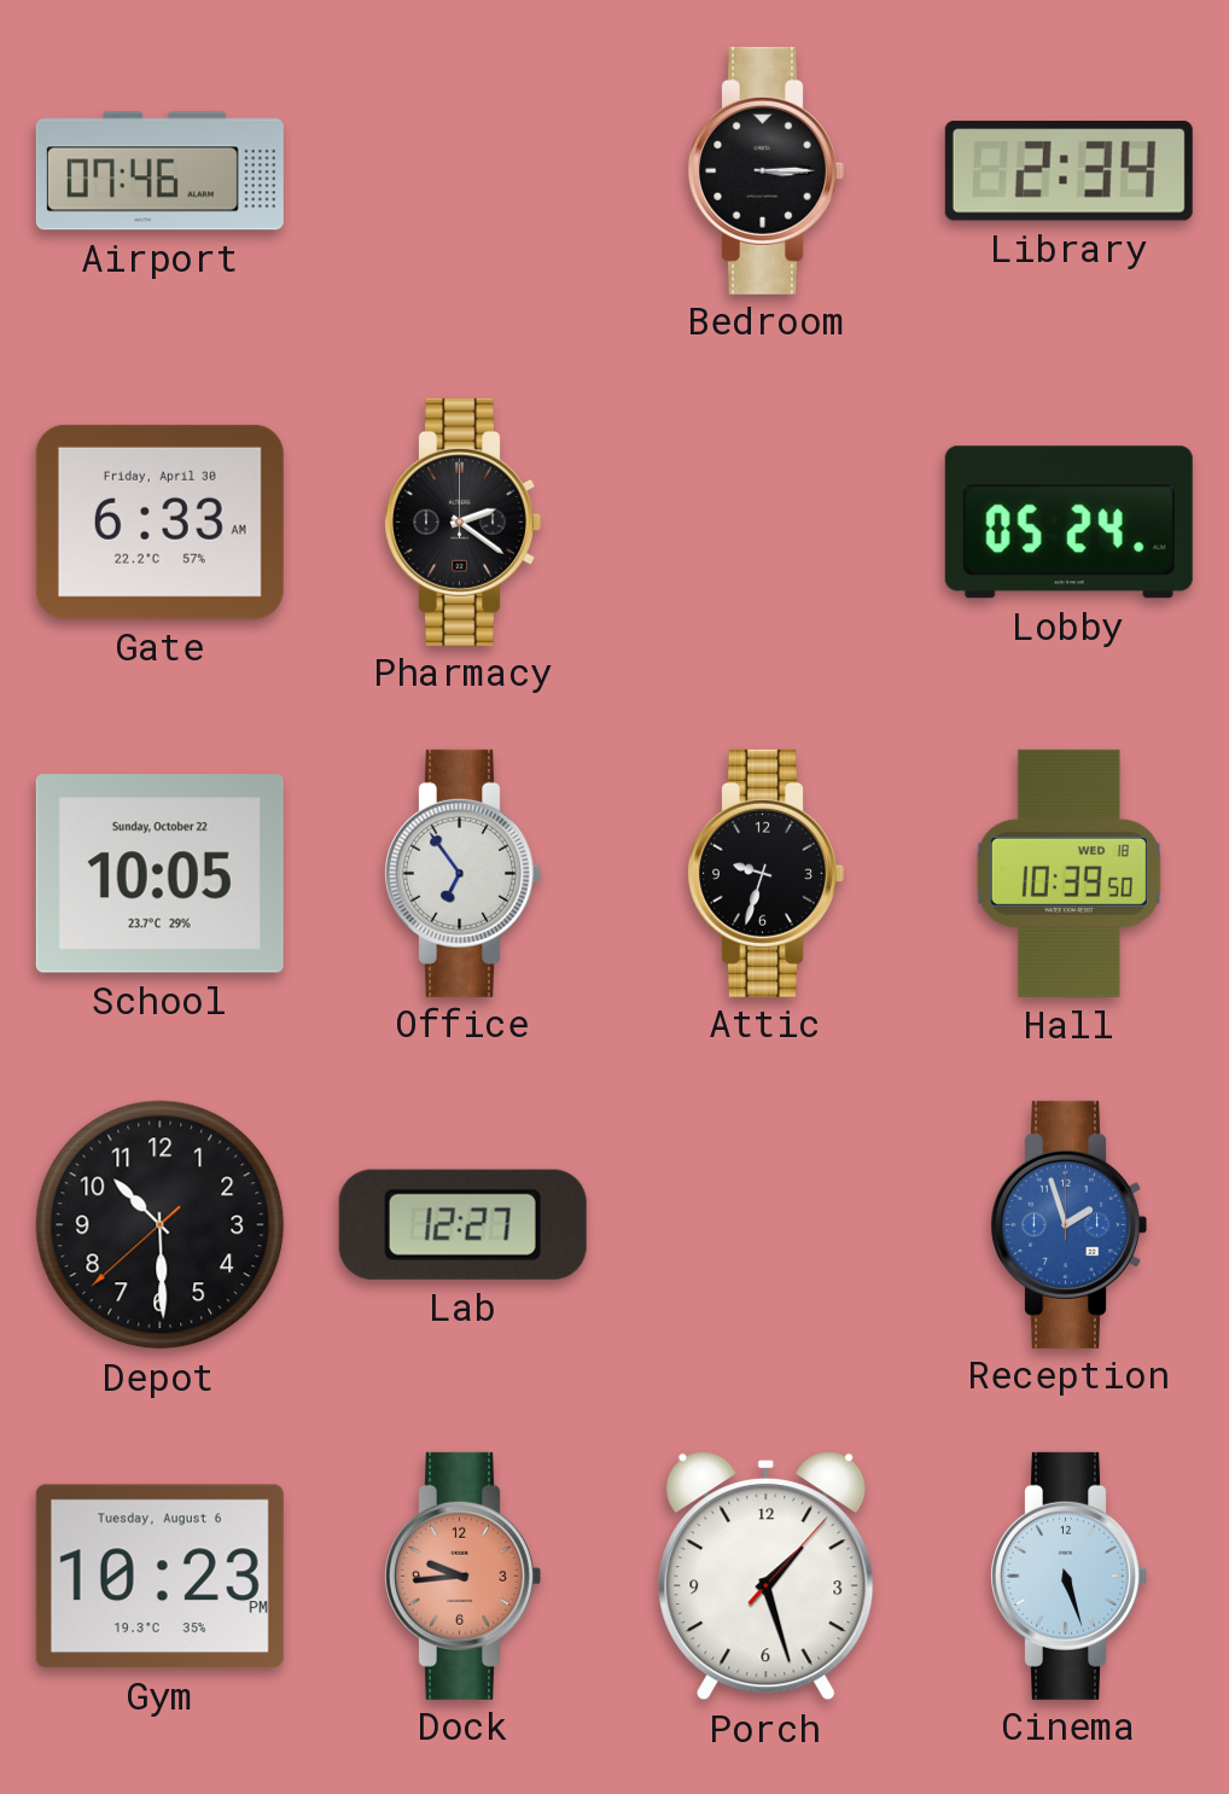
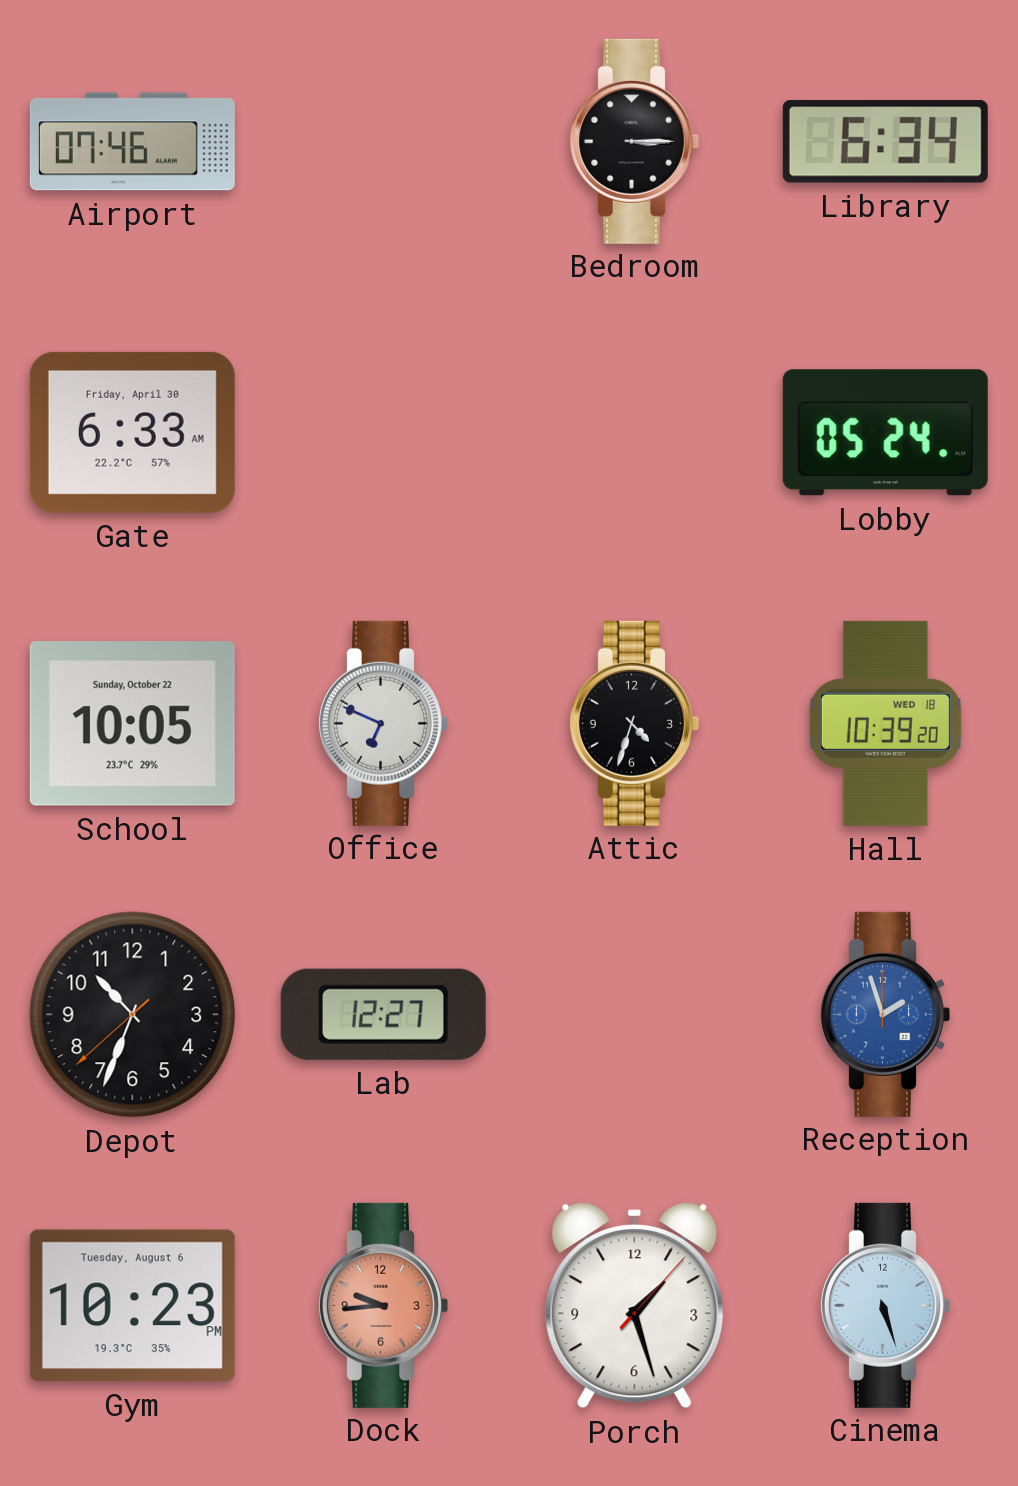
Library: 2:34 -> 6:34 (885, 142)
Pharmacy: 2:21 -> none (464, 522)
Office: 6:54 -> 6:49 (384, 723)
Attic: 9:33 -> 4:33 (635, 723)
Hall: 10:39:50 -> 10:39:20 (885, 723)
Depot: 10:29 -> 10:33 (133, 1015)
